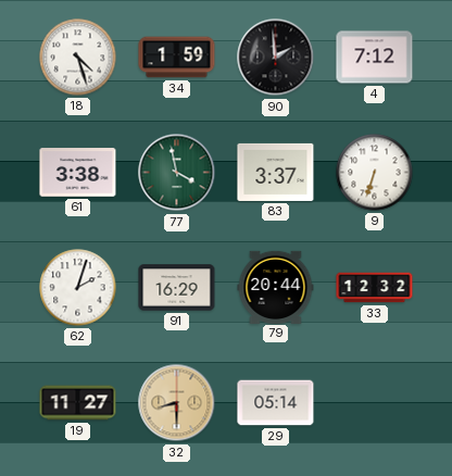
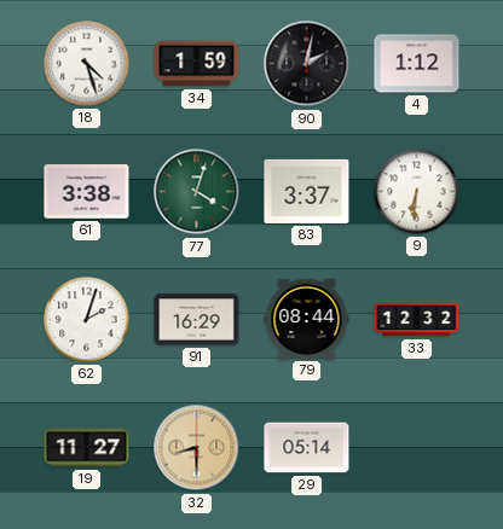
90: 1:59 -> 2:02 (307, 64)
4: 7:12 -> 1:12 (417, 64)
77: 3:58 -> 4:03 (197, 192)
9: 6:33 -> 6:31 (417, 192)
79: 20:44 -> 08:44 (307, 319)
